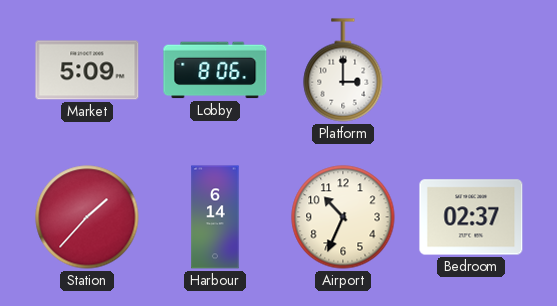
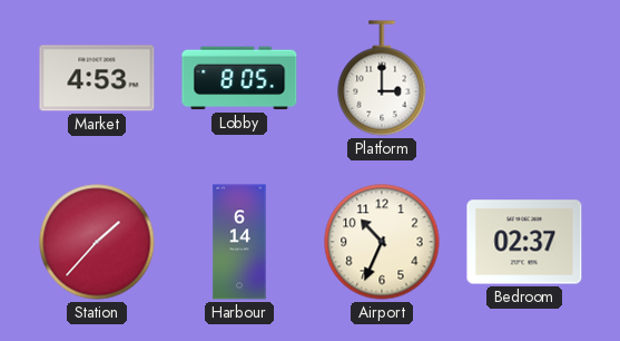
Market: 5:09 -> 4:53 (97, 78)
Lobby: 8:06 -> 8:05 (239, 78)
